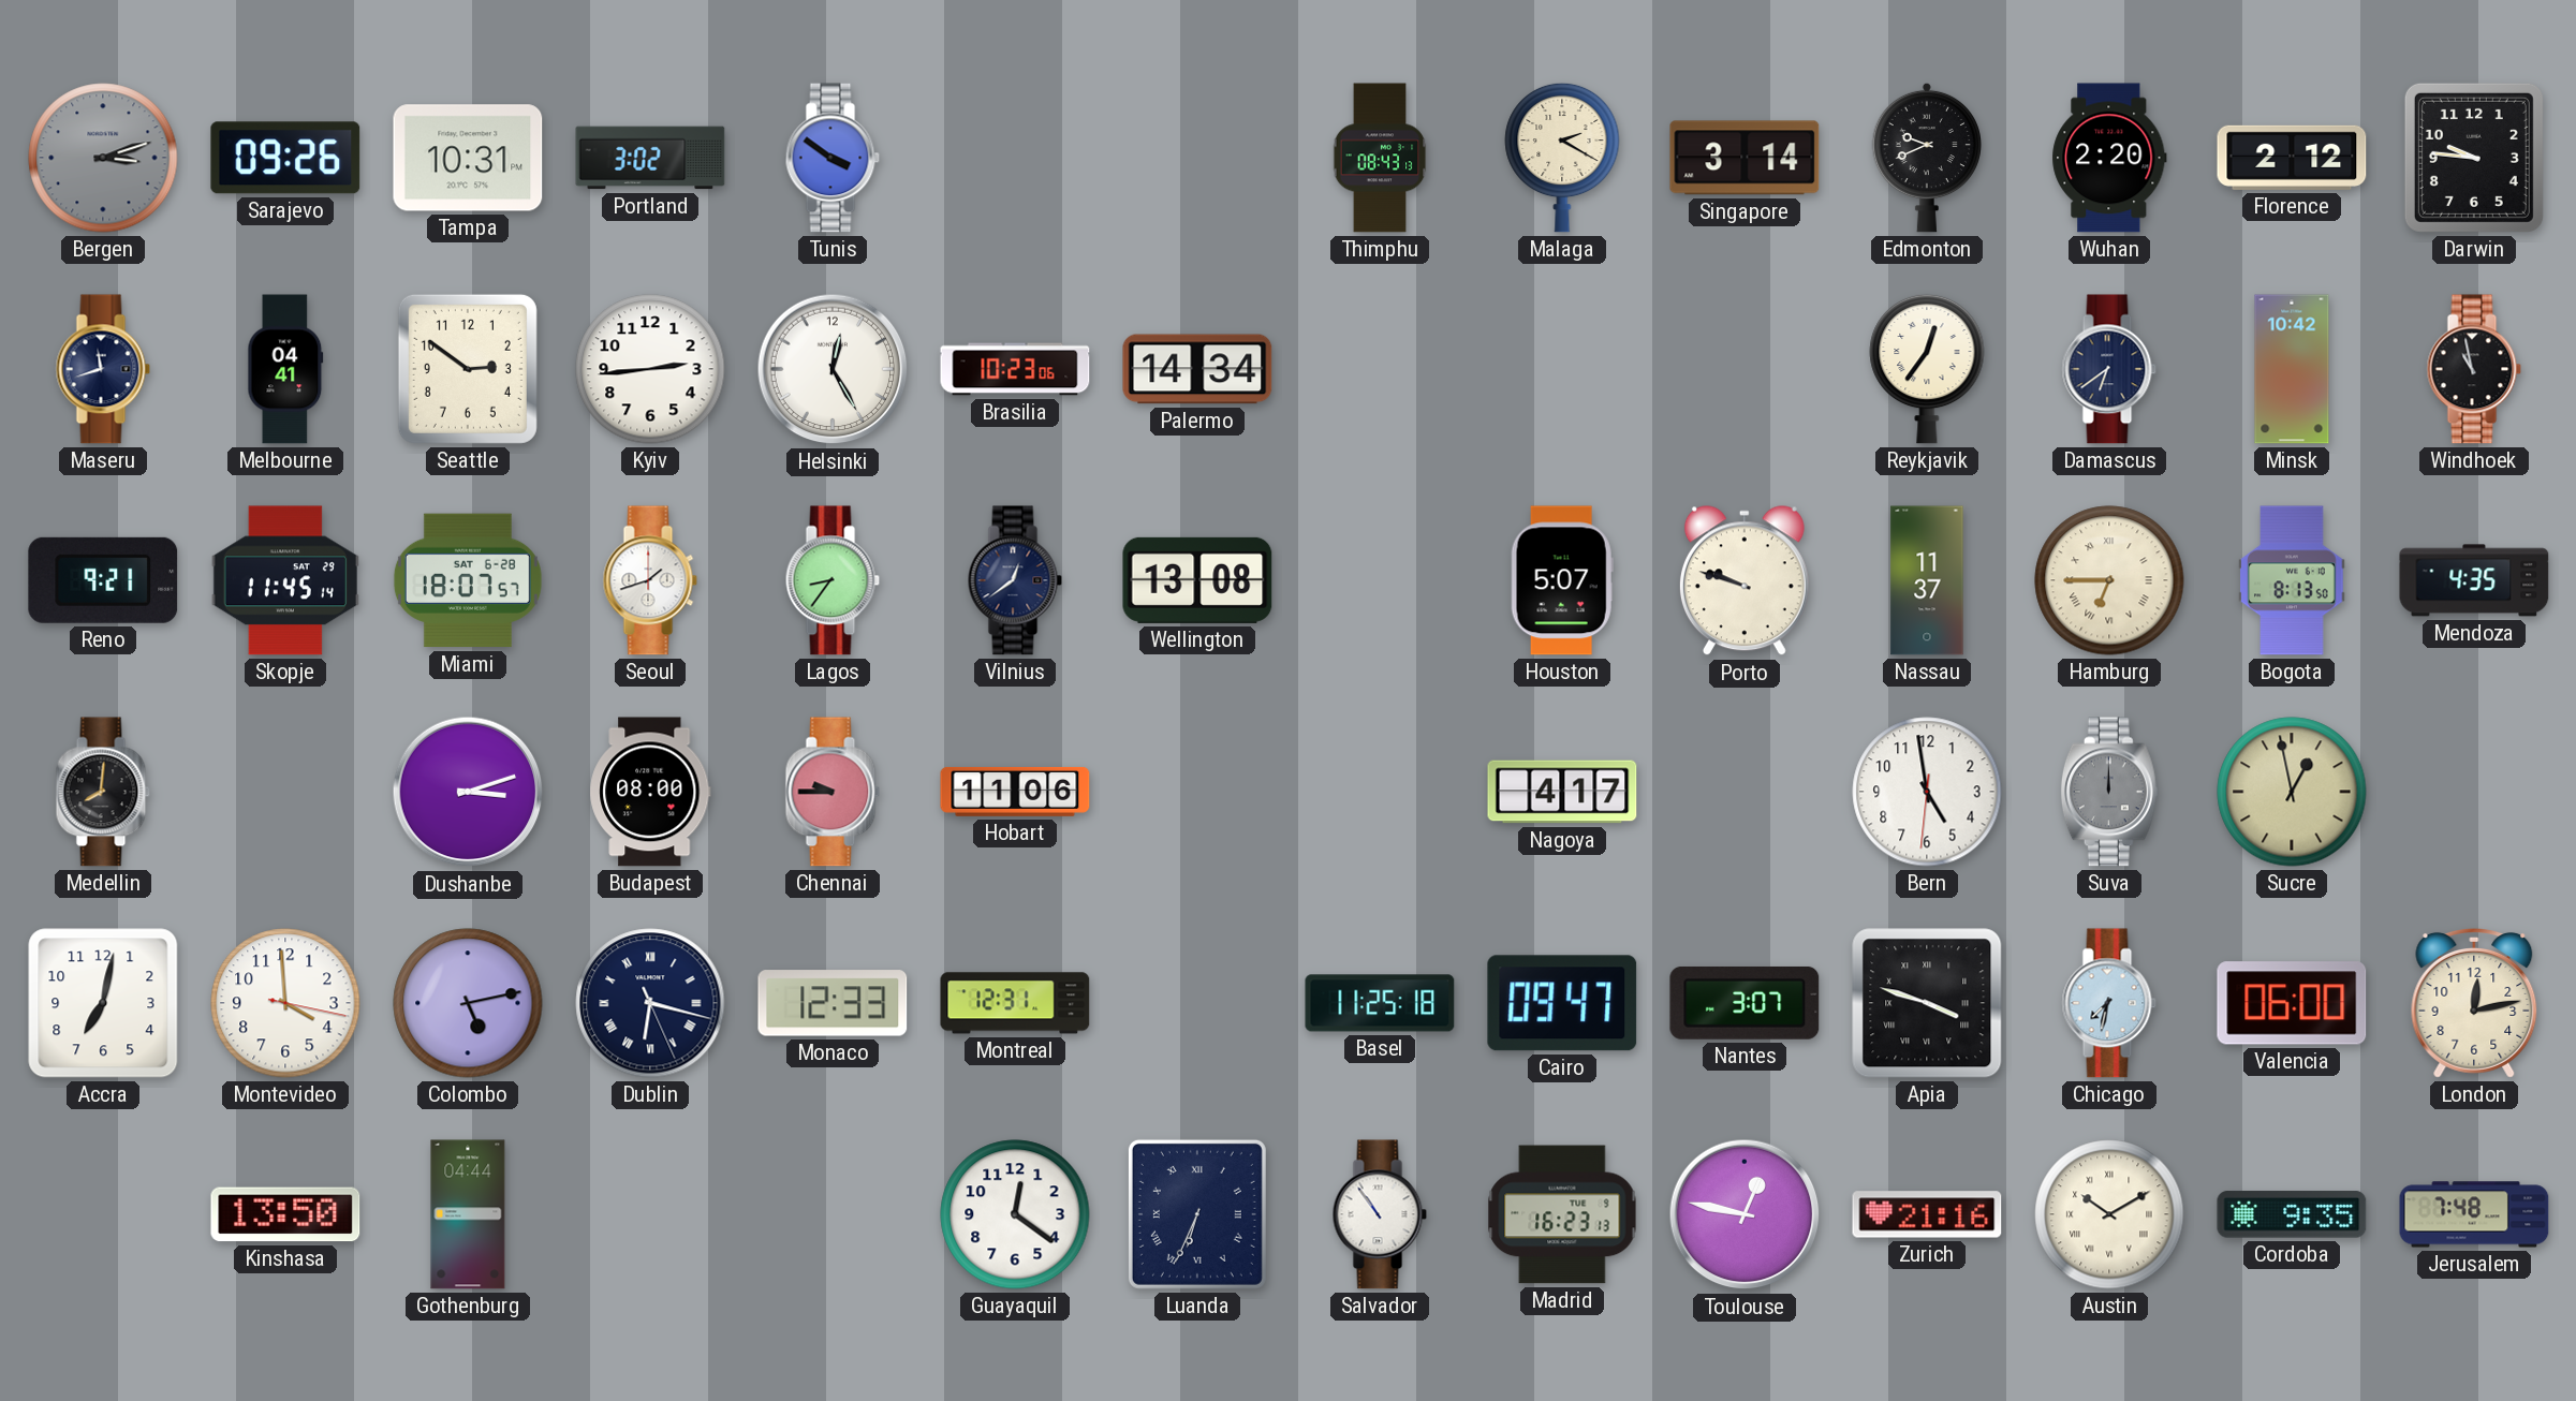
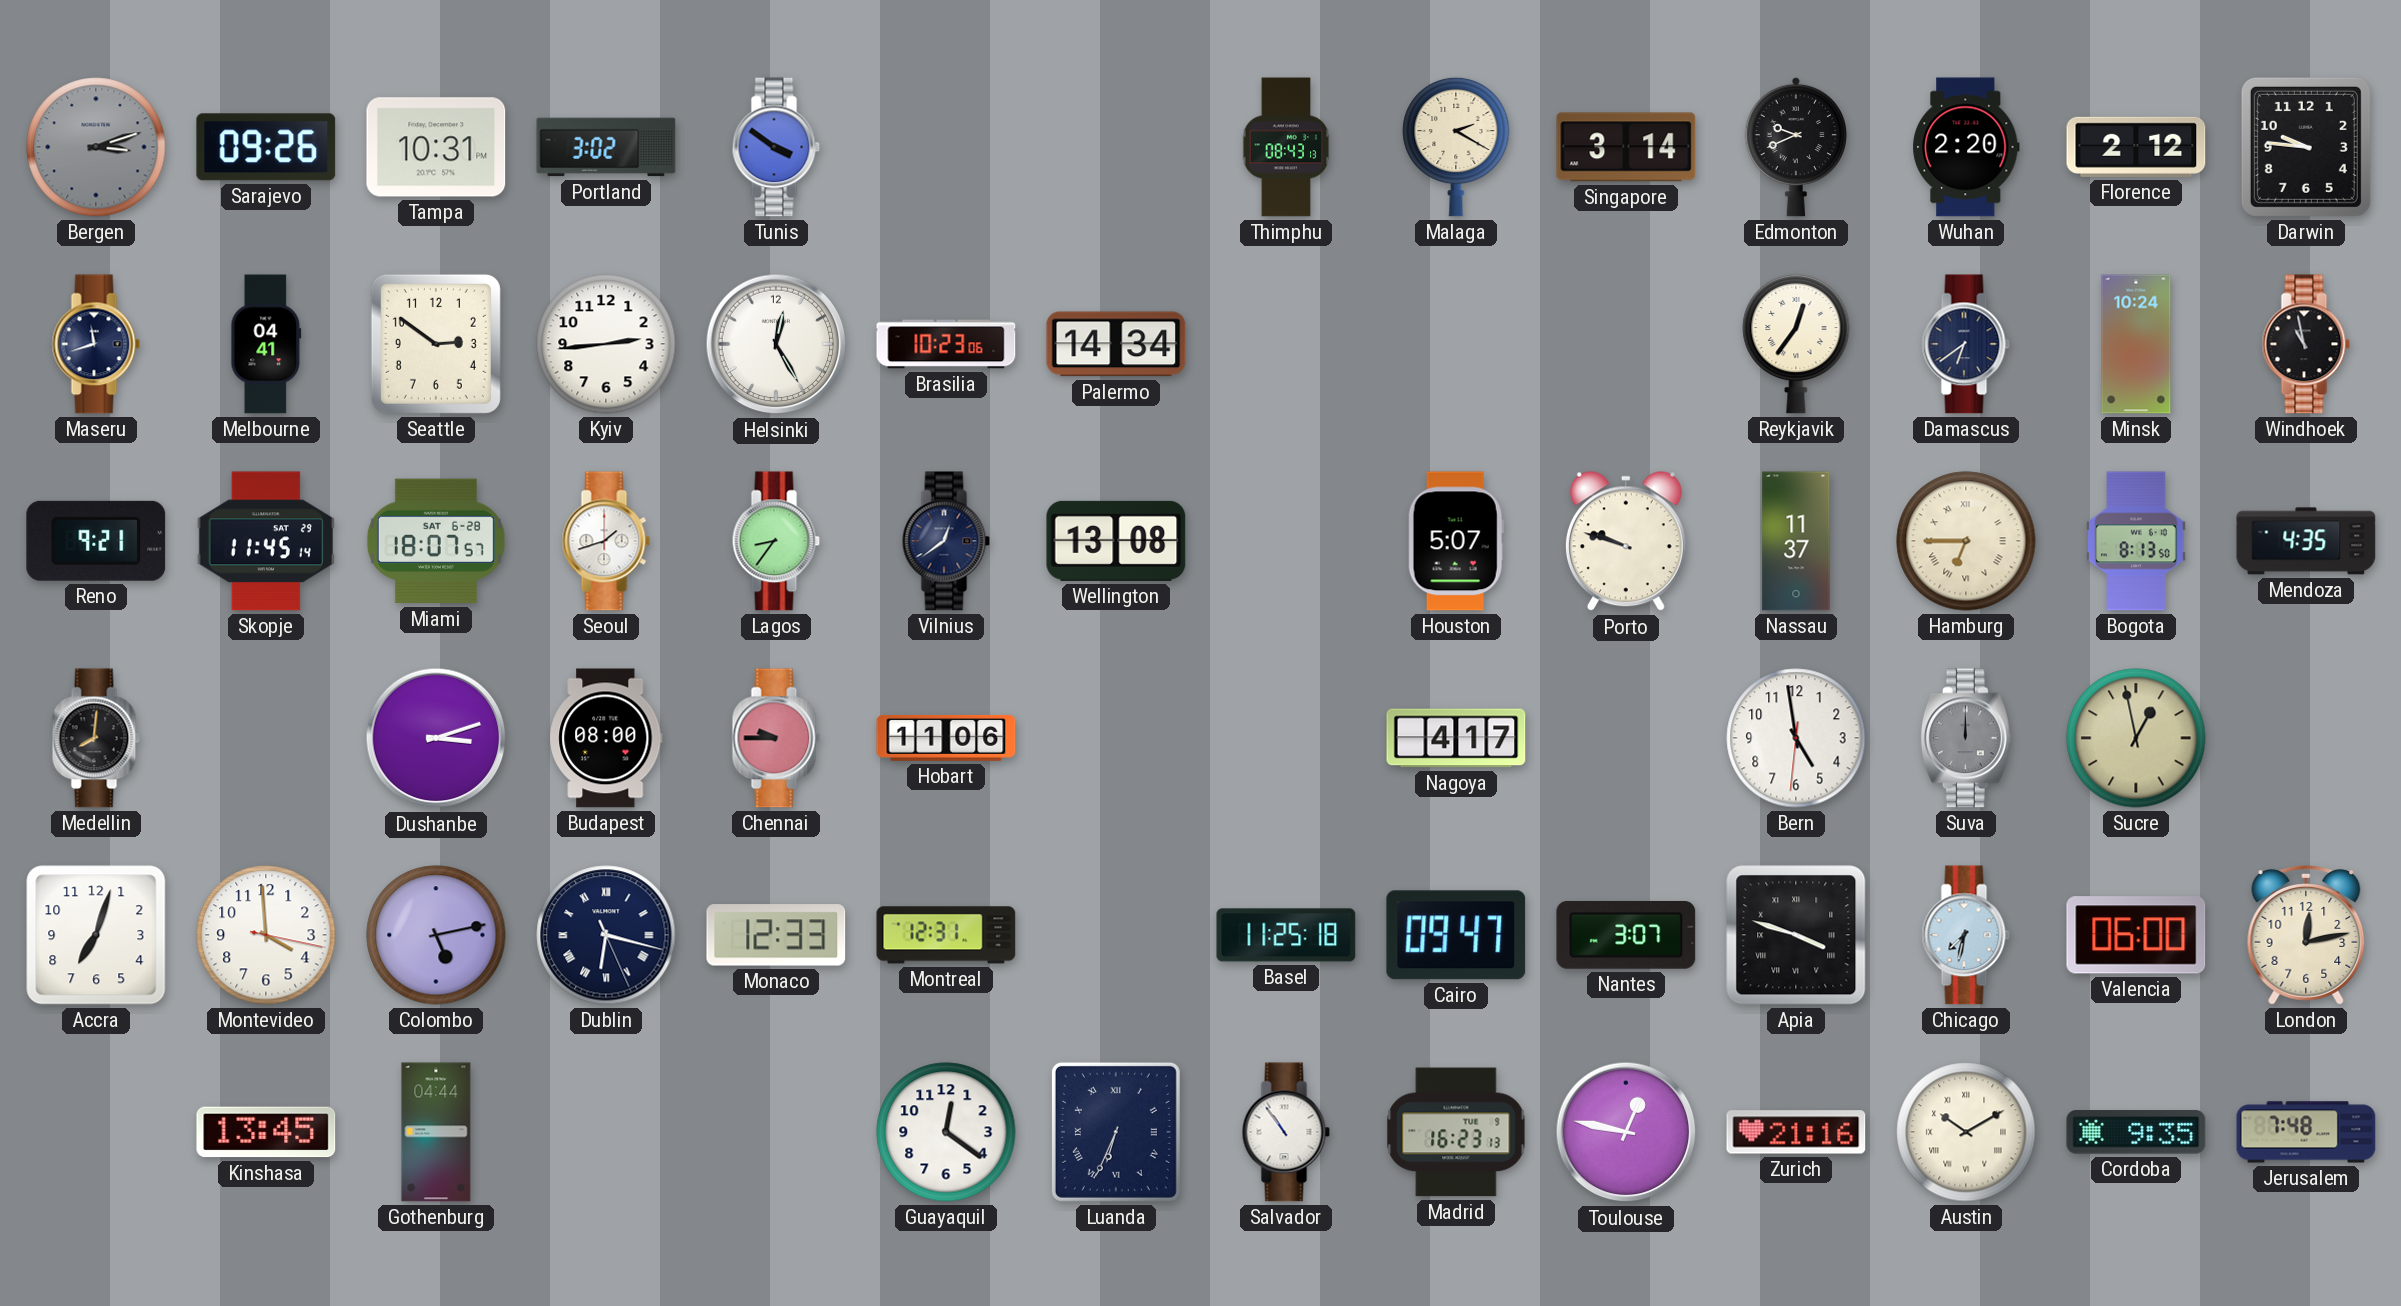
Minsk: 10:42 -> 10:24 (2136, 344)
Accra: 7:02 -> 7:03 (96, 935)
Kinshasa: 13:50 -> 13:45 (266, 1132)
